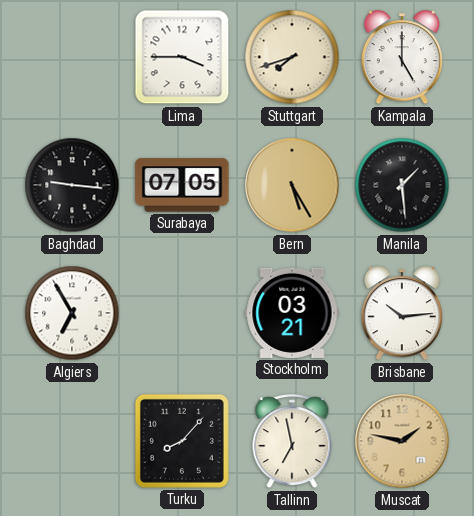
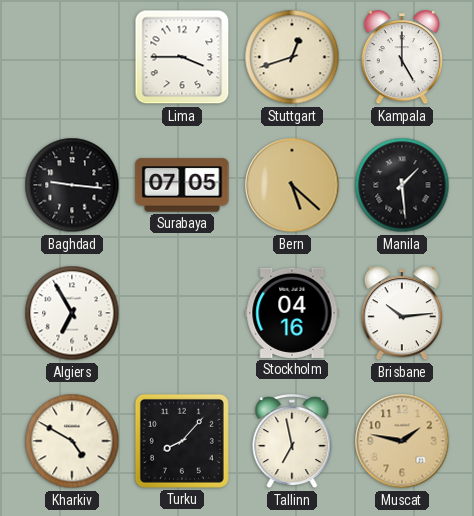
Stuttgart: 7:42 -> 12:42 (292, 57)
Bern: 5:25 -> 5:22 (292, 185)
Stockholm: 03:21 -> 04:16 (292, 313)
Kharkiv: none -> 4:50 (72, 441)
